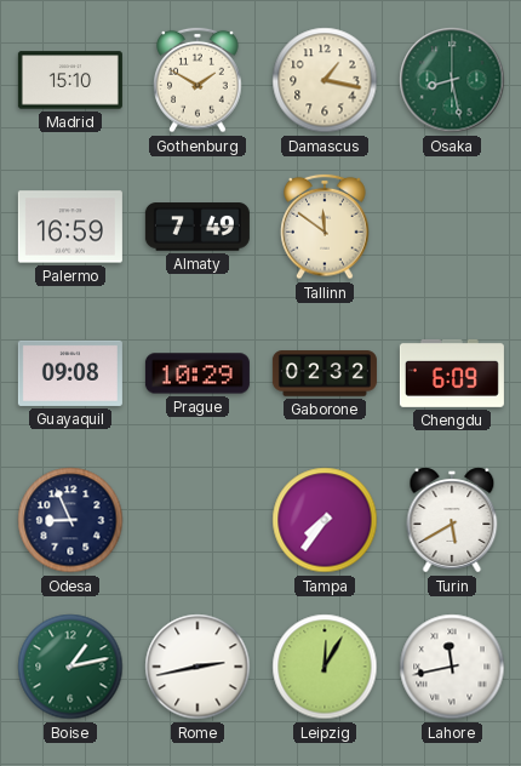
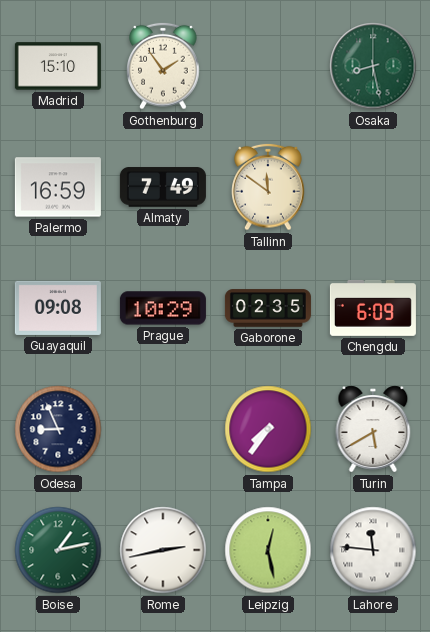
Gothenburg: 1:50 -> 1:54 (163, 66)
Damascus: 1:17 -> none (325, 80)
Gaborone: 02:32 -> 02:35 (268, 308)
Leipzig: 12:05 -> 12:28 (268, 550)
Lahore: 11:43 -> 11:46 (373, 550)
